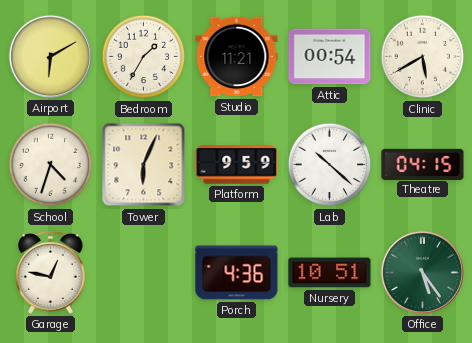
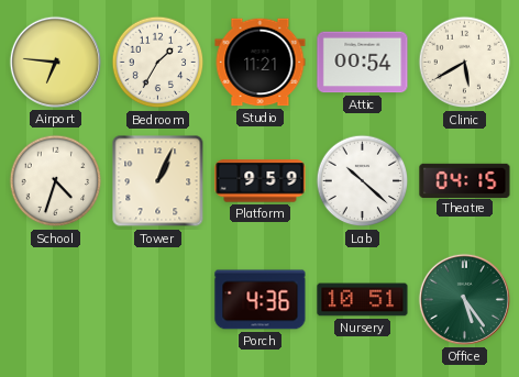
Airport: 6:10 -> 6:46 (55, 62)
Tower: 6:04 -> 1:04 (158, 181)
Garage: 12:47 -> none (51, 273)
